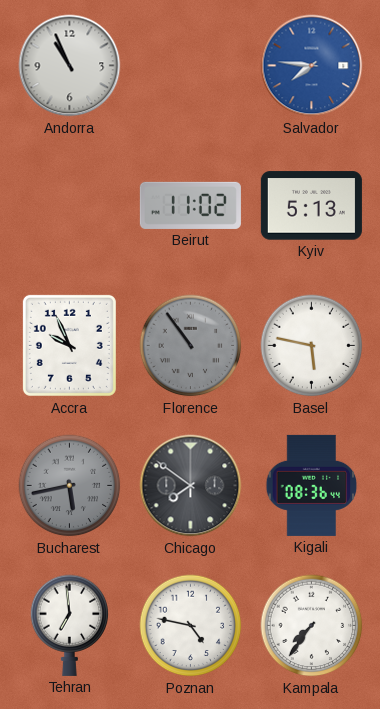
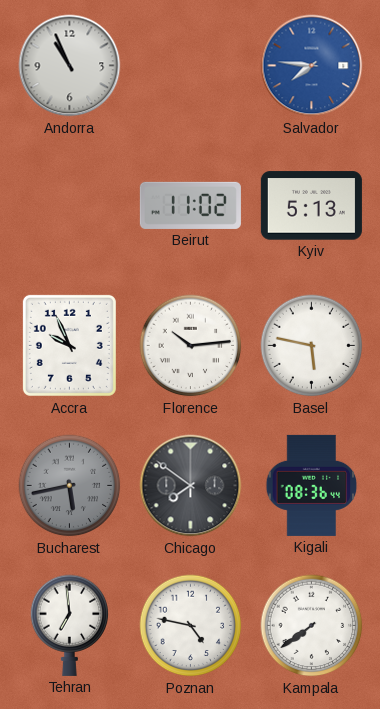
Florence: 10:54 -> 10:14 (191, 346)
Florence dial: grey -> white (191, 346)
Kampala: 7:36 -> 7:39 (312, 626)
